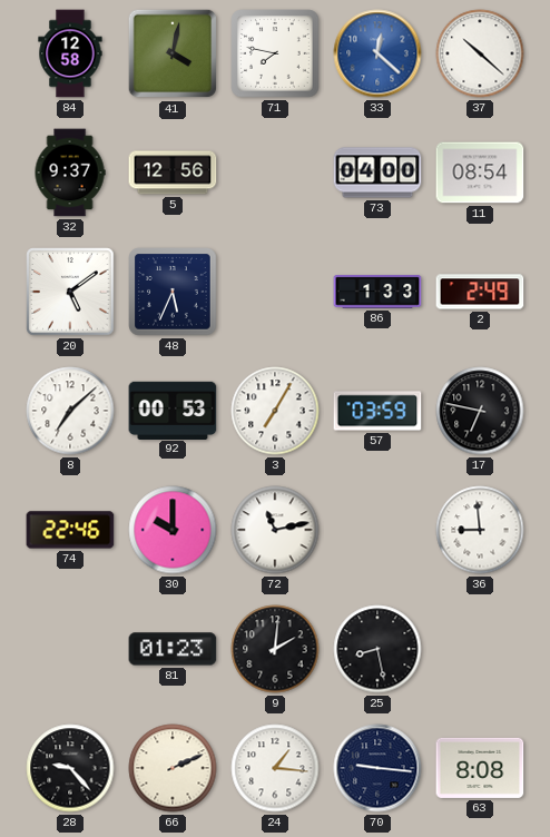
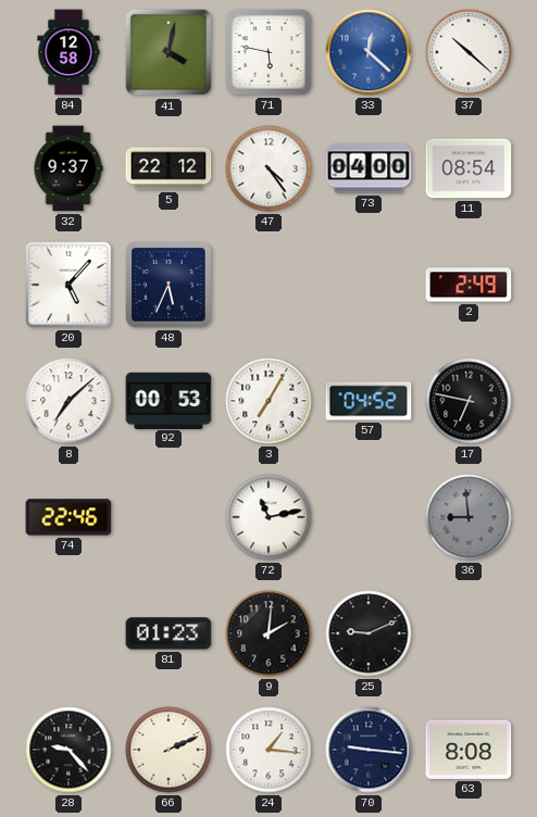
71: 7:47 -> 5:47 (268, 52)
5: 12:56 -> 22:12 (168, 168)
47: none -> 4:24 (268, 168)
20: 5:09 -> 5:07 (68, 285)
86: 1:33 -> none (377, 292)
57: 03:59 -> 04:52 (369, 401)
30: 10:00 -> none (173, 530)
36 dial: white -> grey (469, 517)
25: 8:28 -> 9:11 (369, 633)
